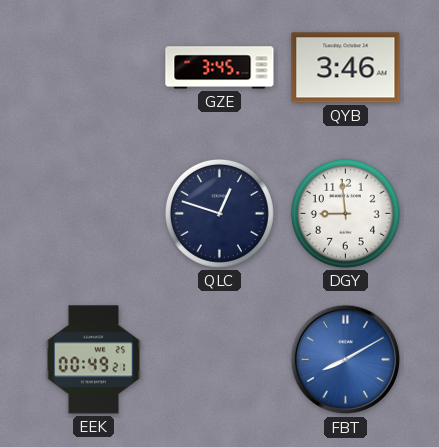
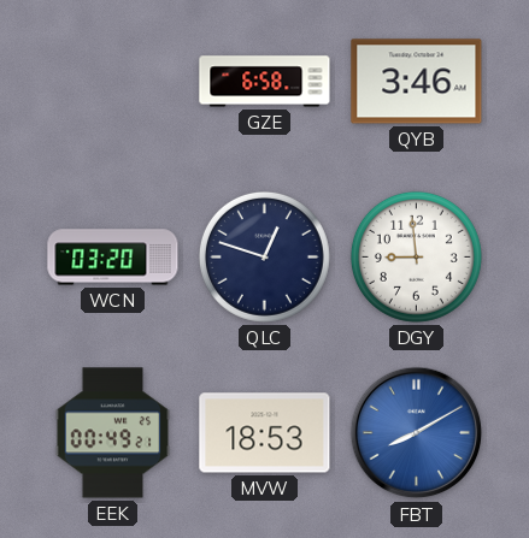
GZE: 3:45 -> 6:58 (265, 82)
WCN: none -> 03:20 (113, 258)
MVW: none -> 18:53 (265, 433)
